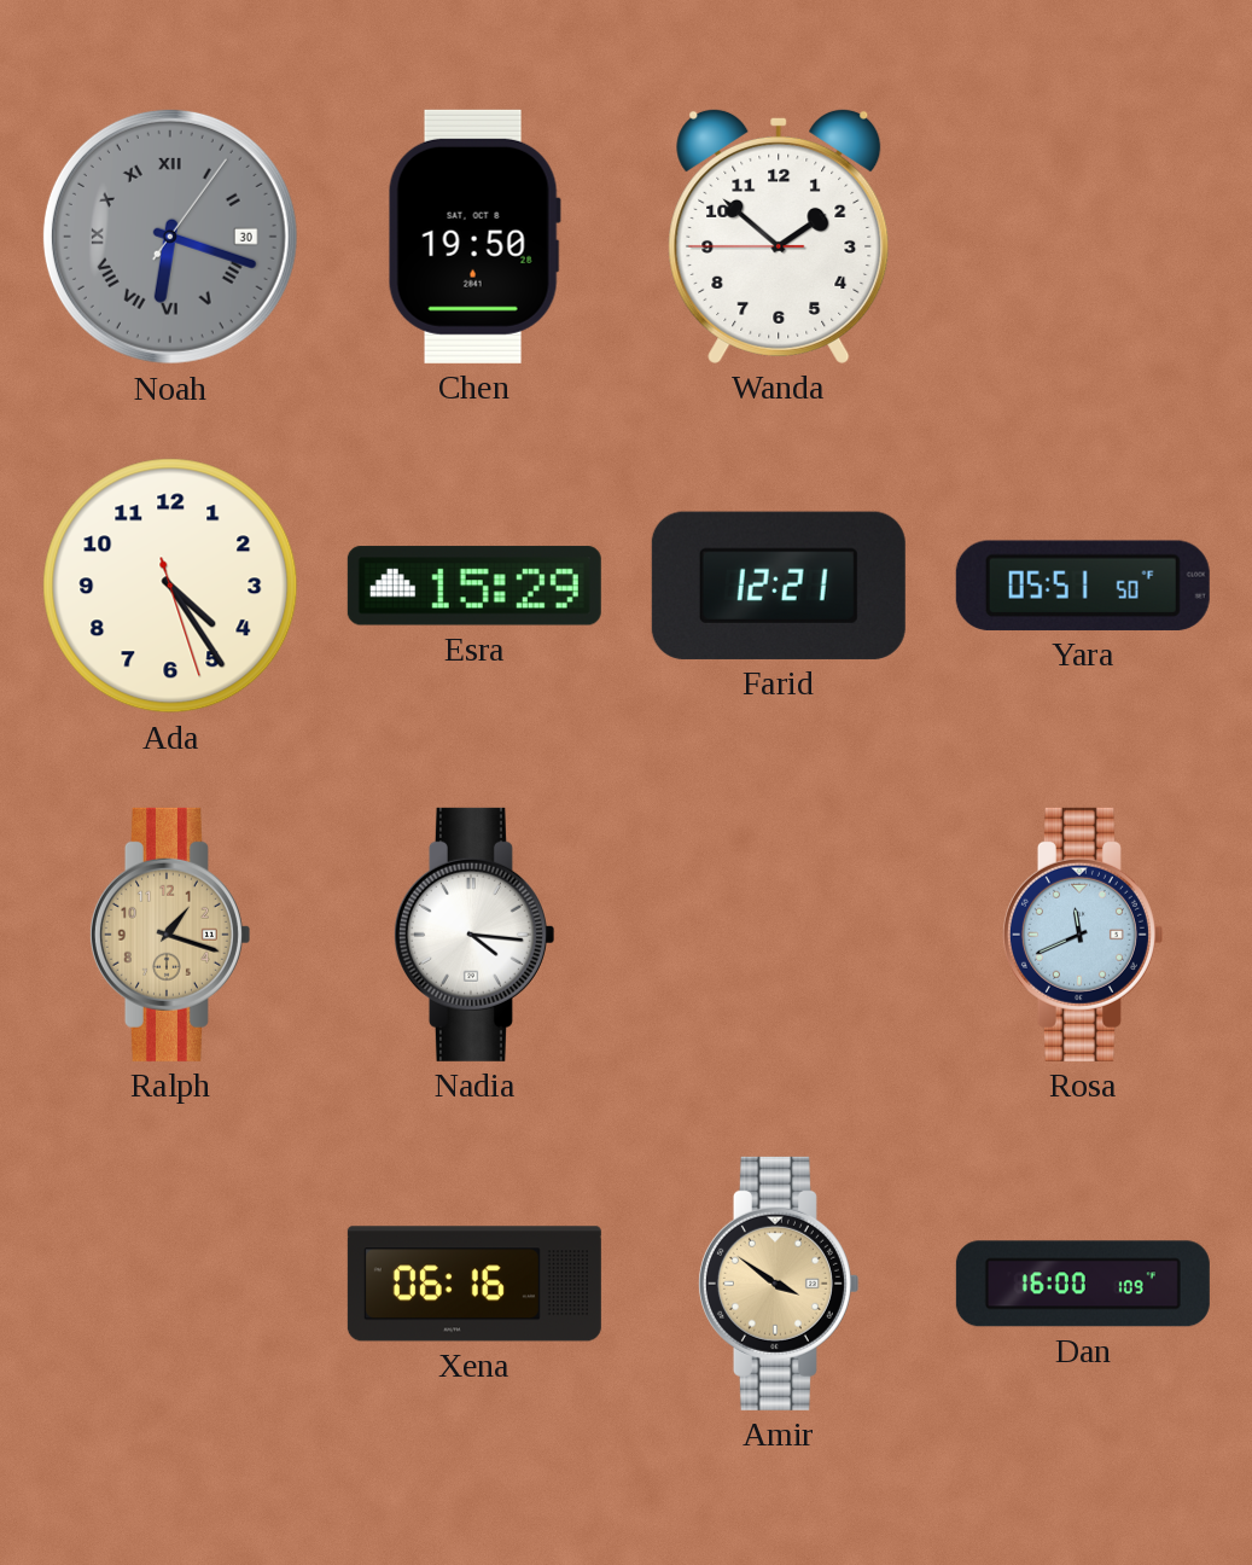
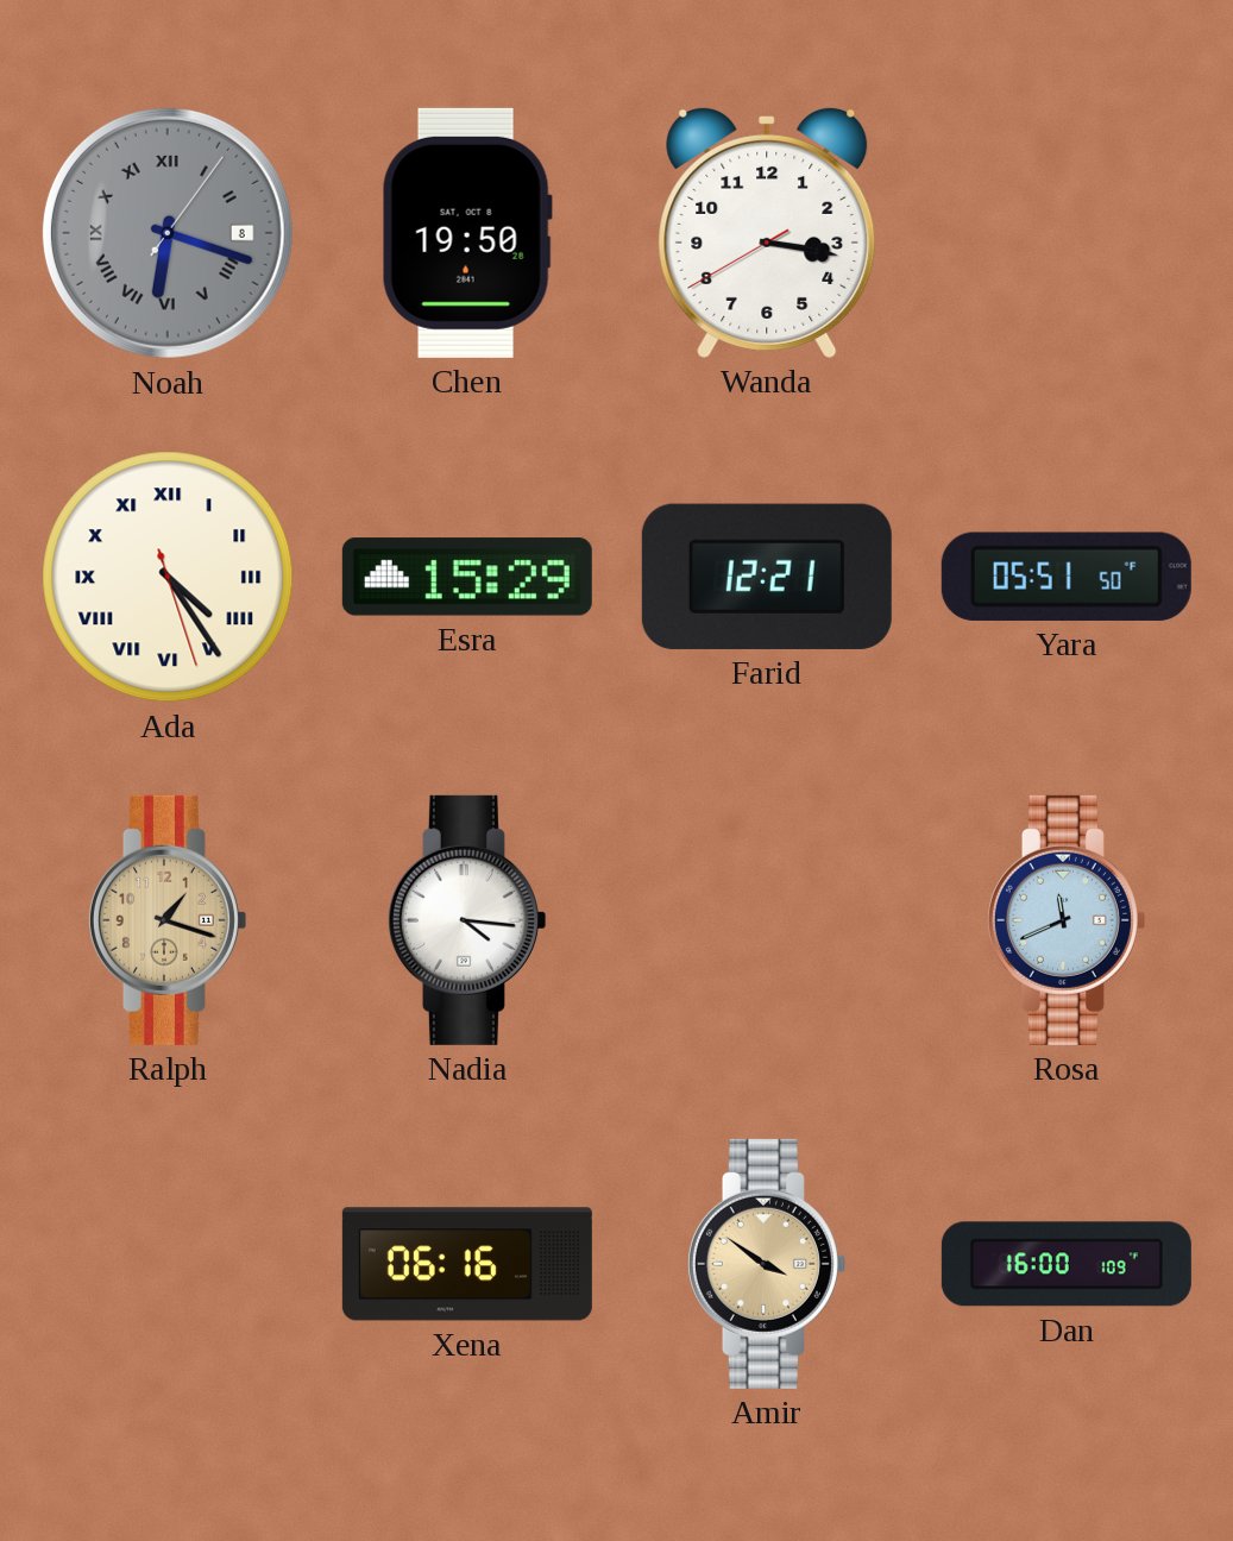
Noah date: 30 -> 8 (168, 233)
Wanda: 1:51 -> 3:16 (767, 232)
Ada numerals: Arabic -> Roman (168, 577)
